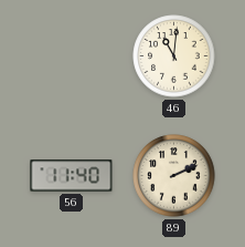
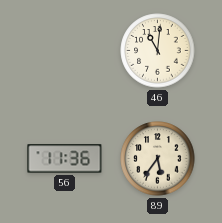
56: 11:40 -> 11:36 (65, 159)
89: 2:11 -> 5:36 (158, 159)
